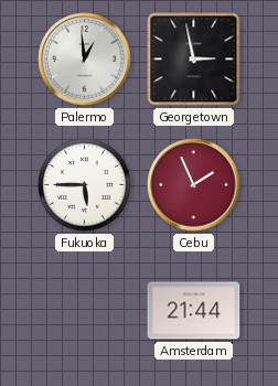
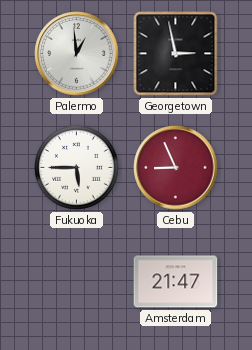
Cebu: 1:56 -> 8:56 (176, 168)
Amsterdam: 21:44 -> 21:47 (176, 282)
